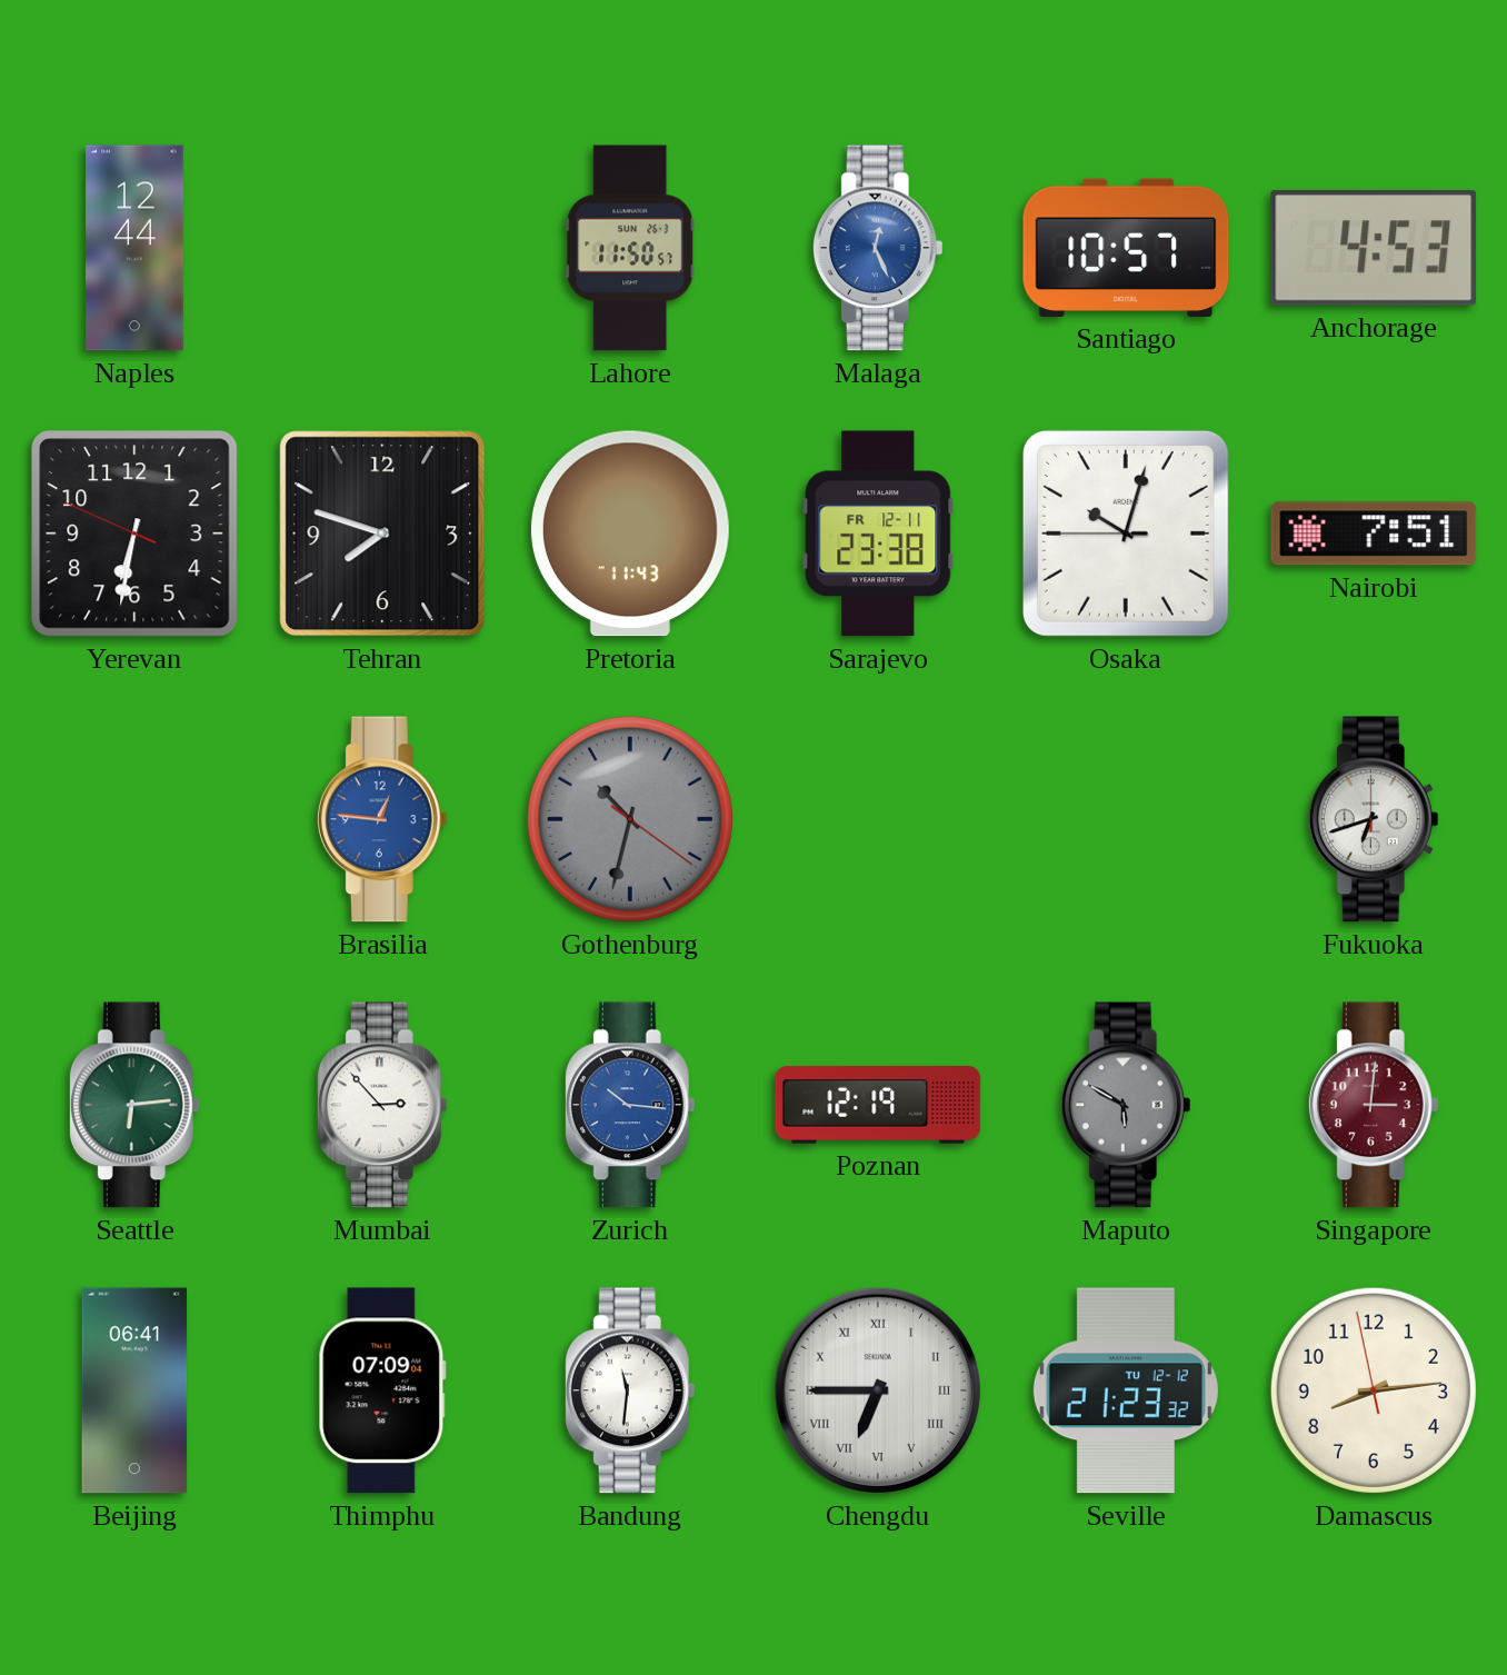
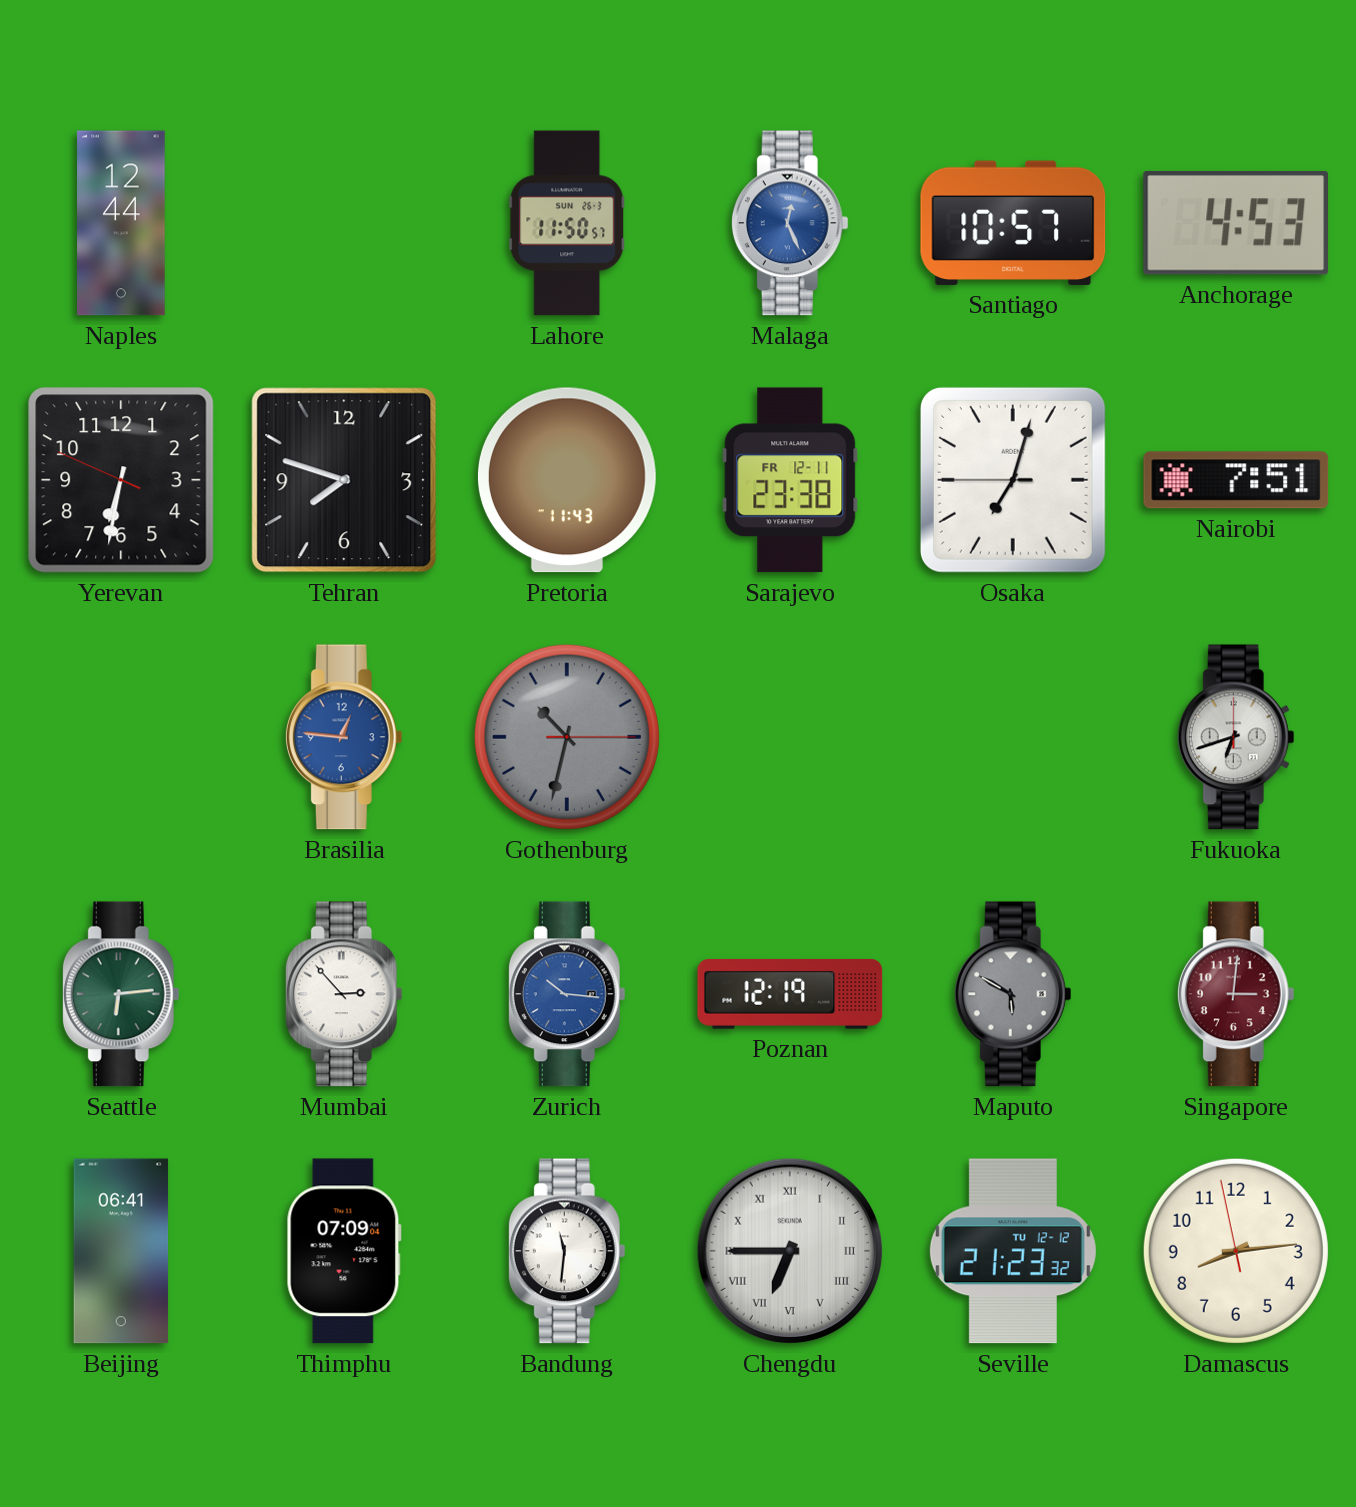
Osaka: 10:02 -> 7:02 (1013, 480)
Gothenburg: 10:32:21 -> 10:32:15 (567, 737)
